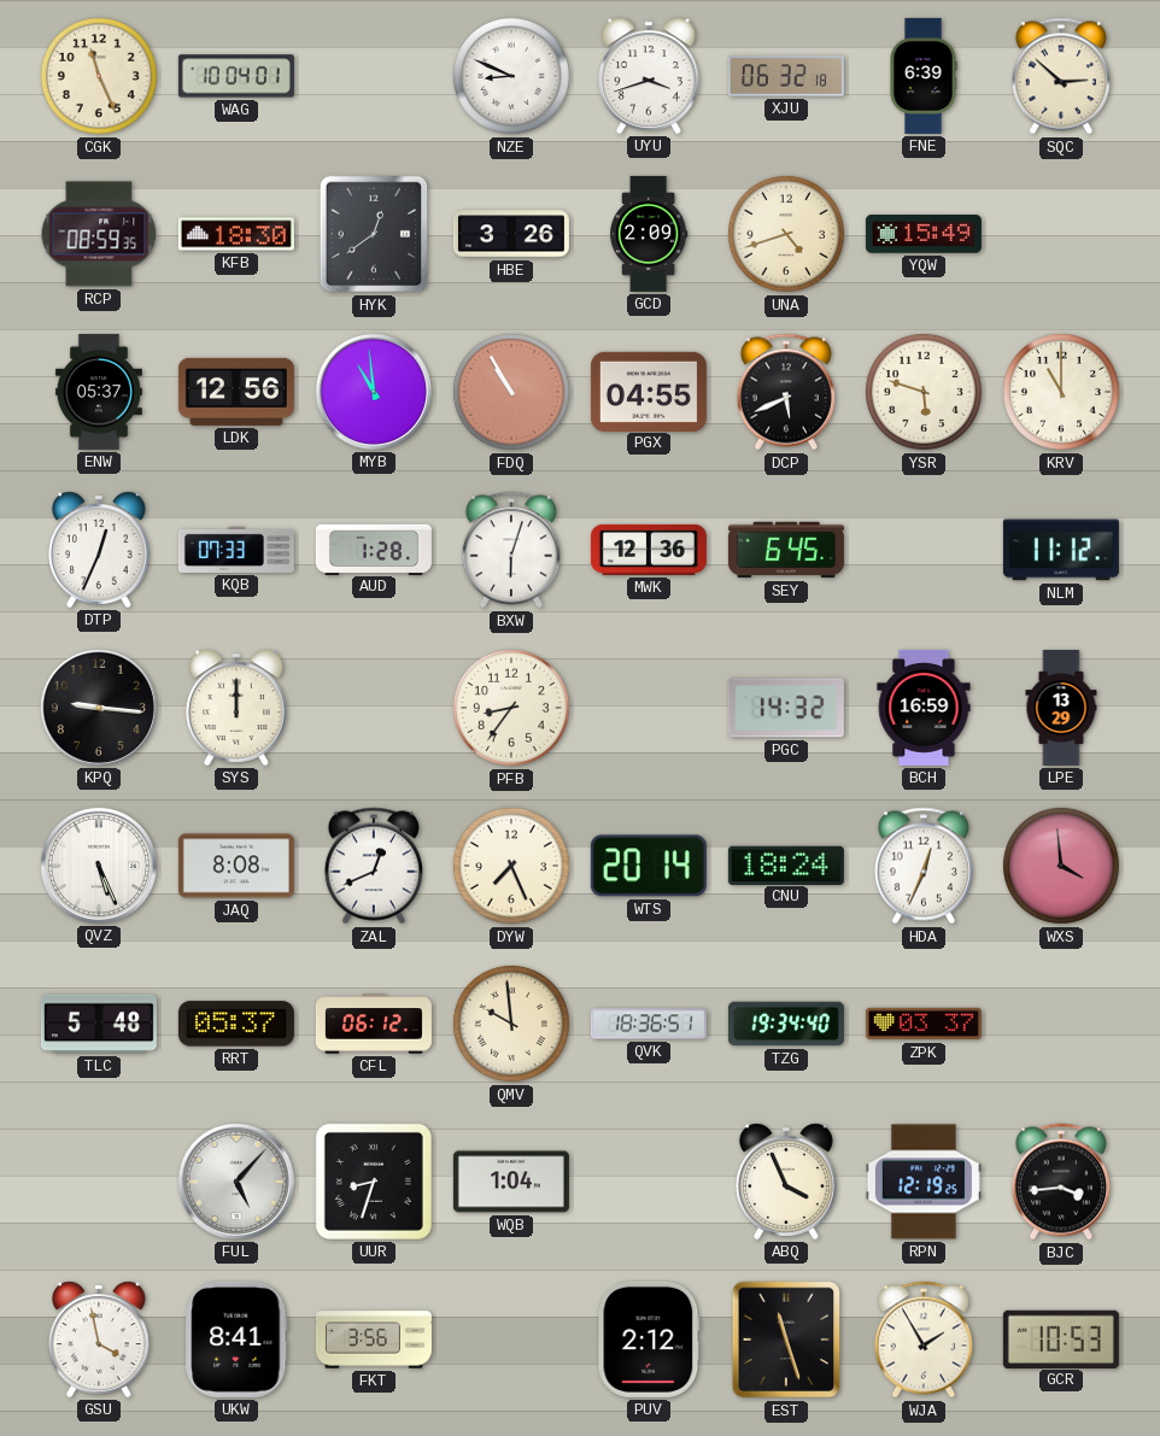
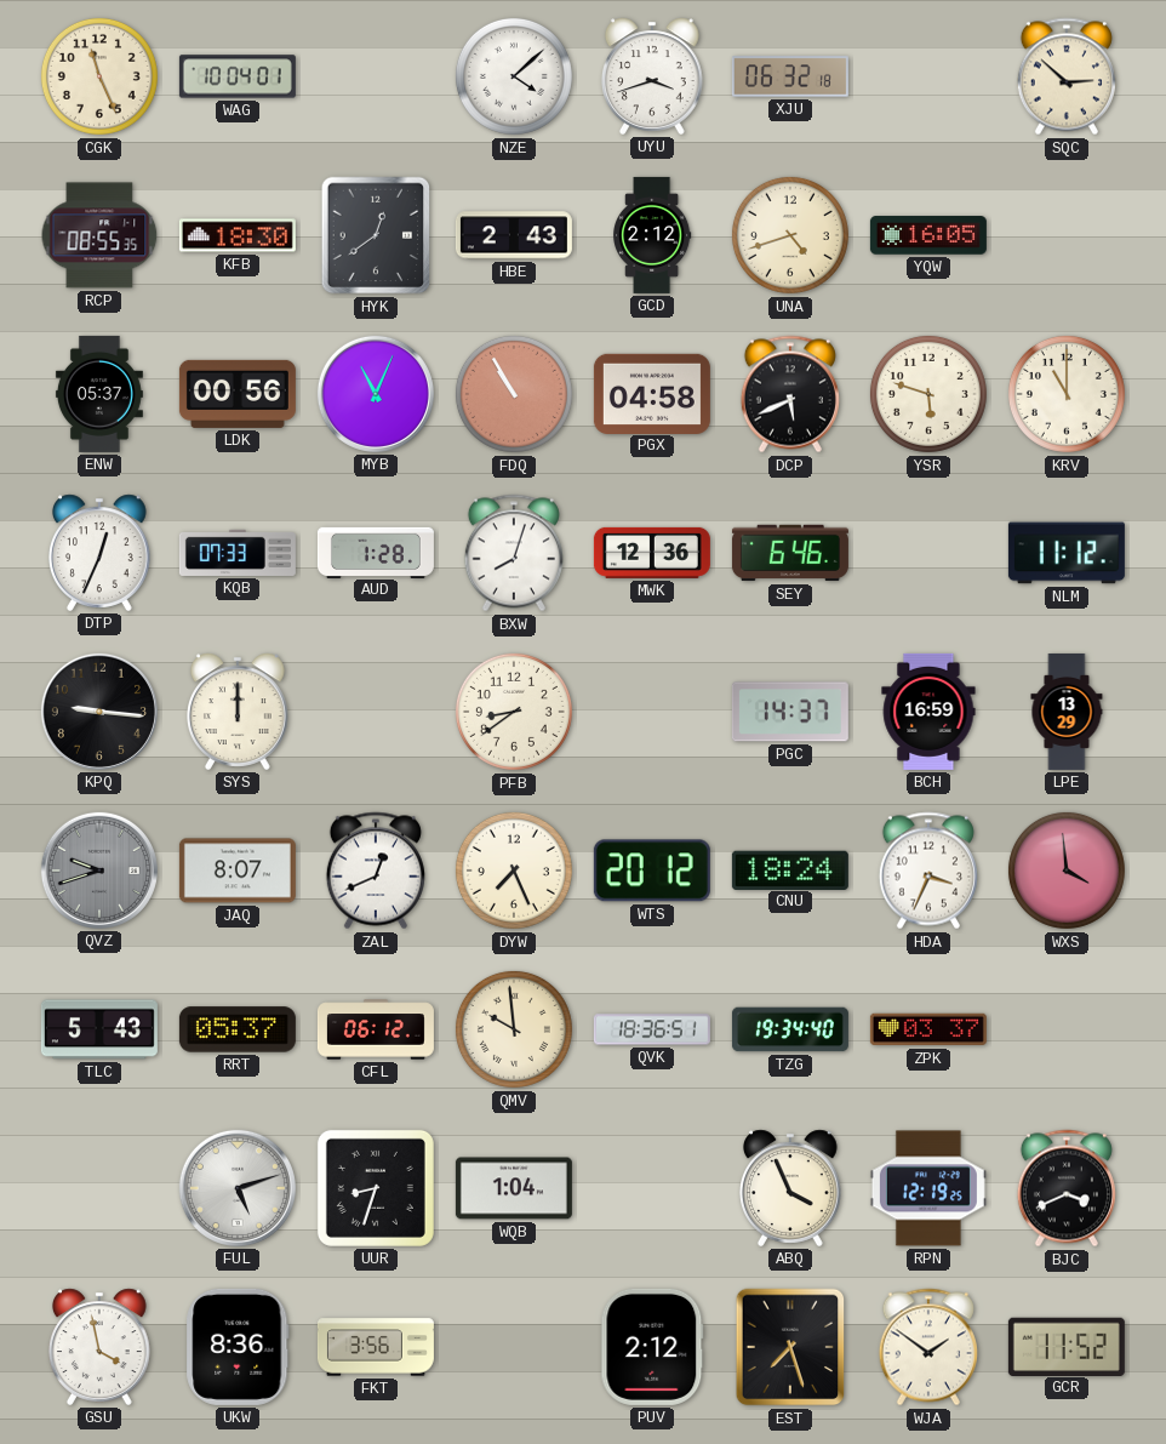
NZE: 8:49 -> 4:08 (514, 76)
FNE: 6:39 -> none (924, 76)
RCP: 08:59 -> 08:55 (99, 235)
HBE: 3:26 -> 2:43 (514, 235)
GCD: 2:09 -> 2:12 (653, 235)
YQW: 15:49 -> 16:05 (928, 235)
LDK: 12:56 -> 00:56 (238, 394)
MYB: 10:59 -> 11:04 (376, 394)
PGX: 04:55 -> 04:58 (652, 393)
BXW: 6:03 -> 8:03 (514, 553)
SEY: 6:45 -> 6:46 (790, 553)
PFB: 8:36 -> 8:39 (514, 712)
PGC: 14:32 -> 14:37 (790, 712)
QVZ: 5:26 -> 9:42 (99, 871)
QVZ dial: white -> grey (99, 871)
JAQ: 8:08 -> 8:07 (238, 871)
WTS: 20:14 -> 20:12 (652, 871)
HDA: 12:34 -> 3:34 (928, 871)
TLC: 5:48 -> 5:43 (99, 1029)
FUL: 5:07 -> 5:12 (238, 1188)
BJC: 3:44 -> 3:41 (1067, 1188)
UKW: 8:41 -> 8:36 (238, 1347)
EST: 11:27 -> 7:27 (790, 1347)
WJA: 1:55 -> 1:51 (928, 1347)
GCR: 10:53 -> 11:52 (1067, 1346)
